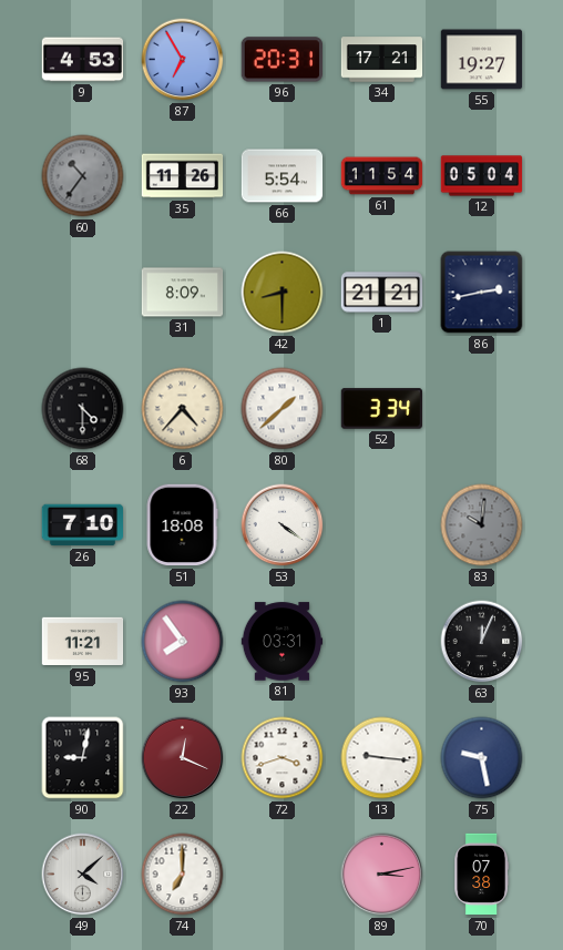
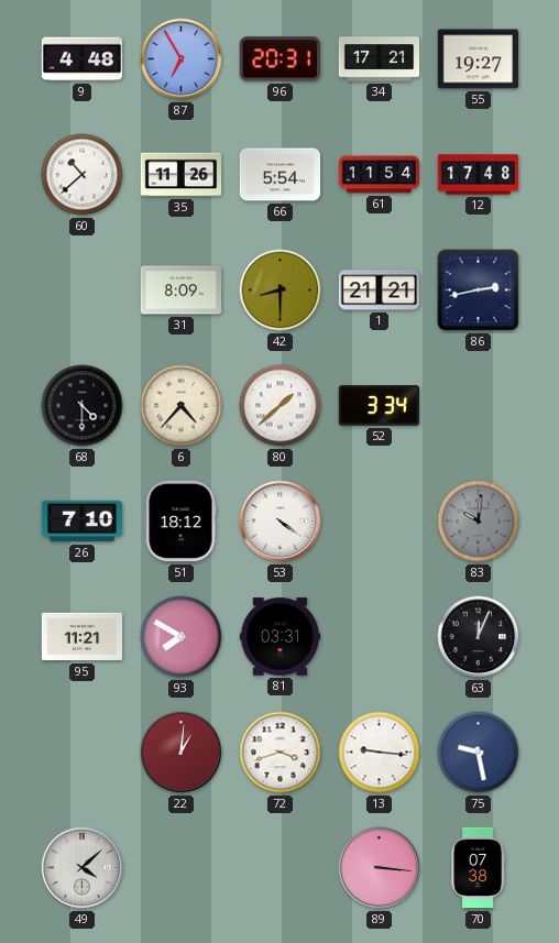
9: 4:53 -> 4:48 (83, 59)
60: 10:36 -> 10:38 (83, 175)
60 dial: grey -> white (83, 175)
12: 05:04 -> 17:48 (479, 175)
51: 18:08 -> 18:12 (180, 522)
93: 7:54 -> 7:50 (182, 637)
90: 9:02 -> none (83, 758)
22: 12:19 -> 1:01 (182, 753)
74: 7:00 -> none (183, 875)
89: 3:13 -> 3:16 (380, 868)
